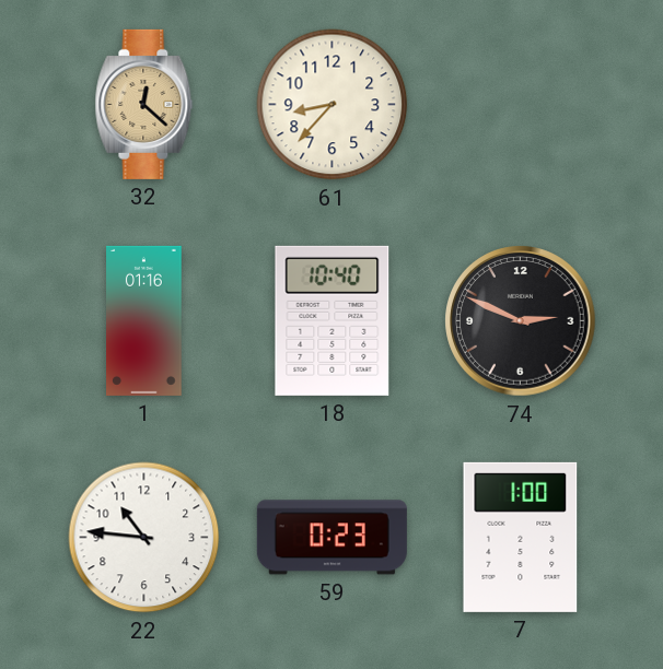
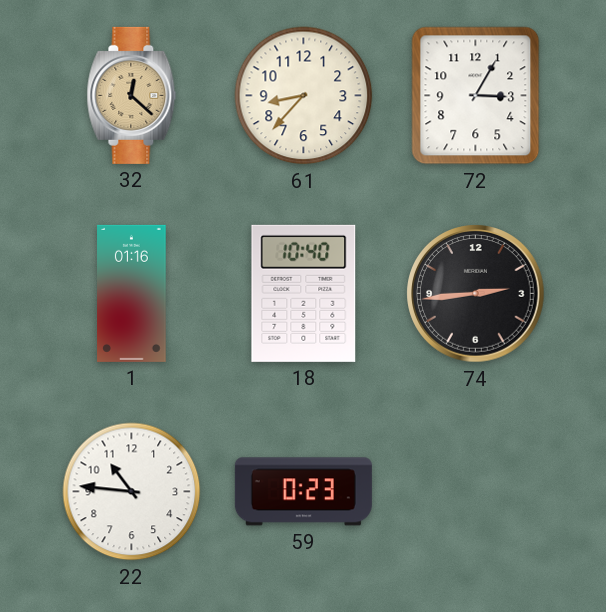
72: none -> 3:05 (476, 96)
74: 2:49 -> 2:44 (476, 294)
7: 1:00 -> none (521, 537)
